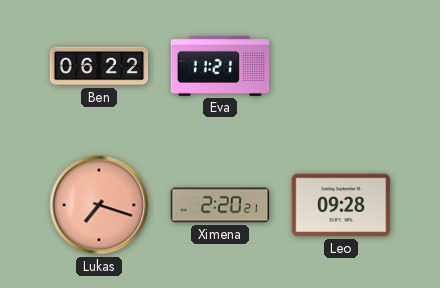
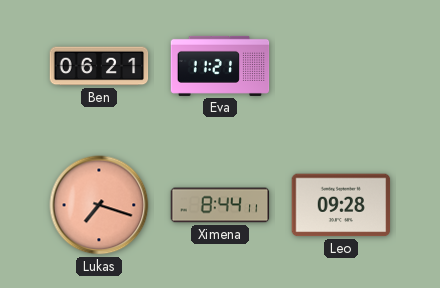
Ben: 06:22 -> 06:21 (99, 66)
Ximena: 2:20 -> 8:44 (220, 205)
